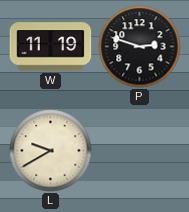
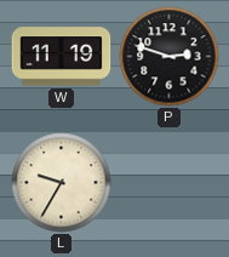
L: 9:40 -> 9:35 (62, 183)
